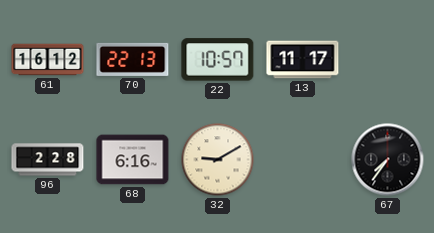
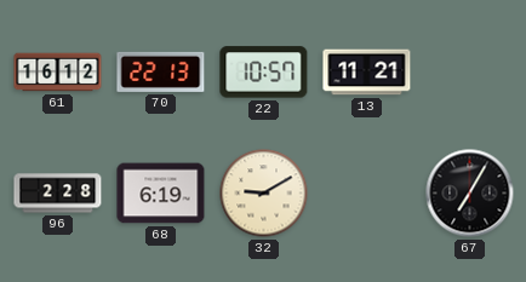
13: 11:17 -> 11:21 (367, 73)
68: 6:16 -> 6:19 (161, 194)
67: 7:36 -> 7:05 (470, 194)
